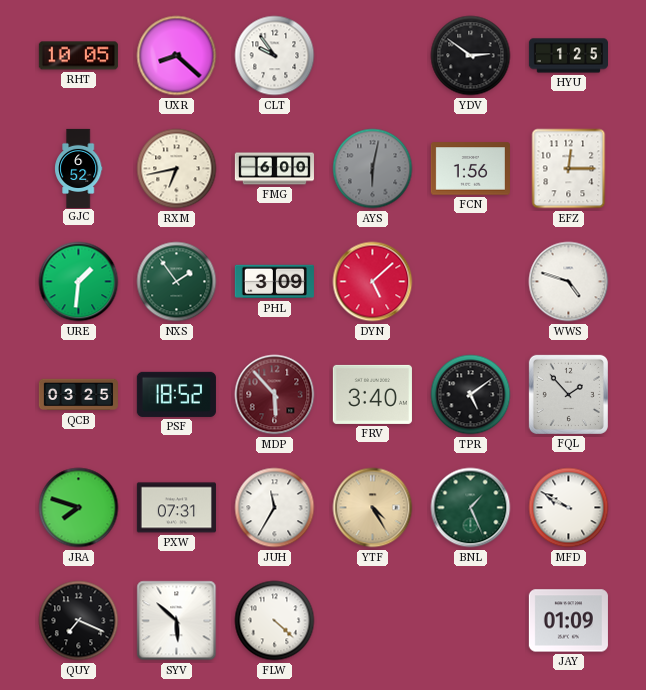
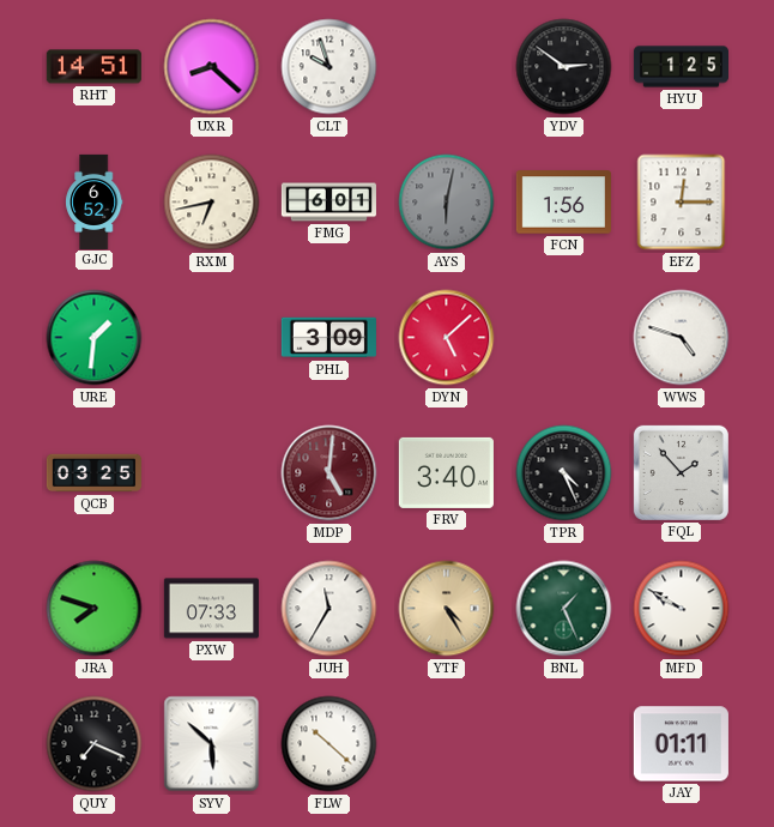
RHT: 10:05 -> 14:51 (93, 67)
CLT: 9:54 -> 9:57 (329, 67)
FMG: 6:00 -> 6:01 (328, 203)
NXS: 1:54 -> none (177, 282)
PSF: 18:52 -> none (176, 394)
MDP: 5:53 -> 5:01 (329, 473)
TPR: 5:09 -> 4:26 (564, 473)
PXW: 07:31 -> 07:33 (211, 609)
FLW: 4:22 -> 10:22 (329, 744)
JAY: 01:09 -> 01:11 (681, 744)
